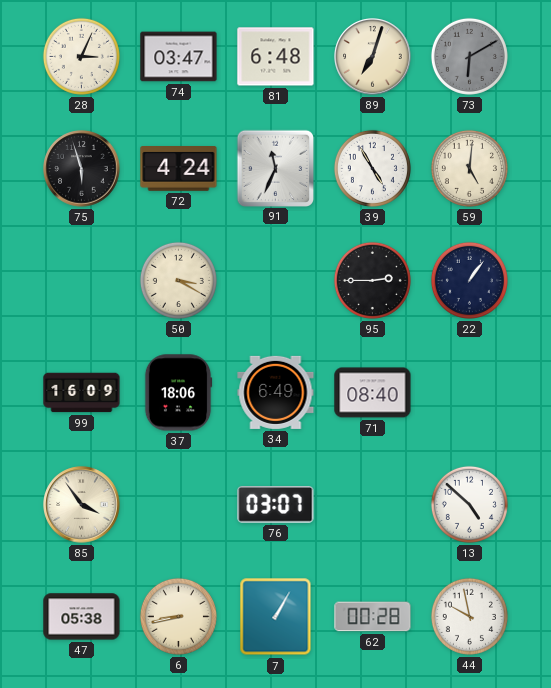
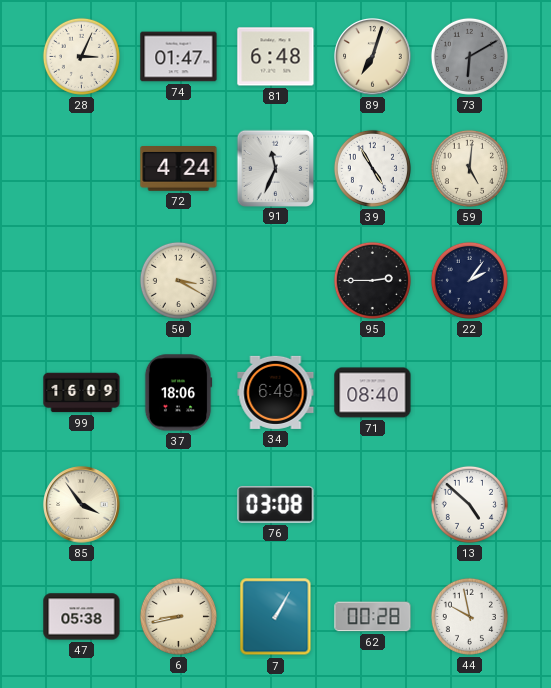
74: 03:47 -> 01:47 (179, 57)
75: 5:57 -> none (82, 169)
22: 1:06 -> 2:06 (469, 280)
76: 03:07 -> 03:08 (276, 505)
